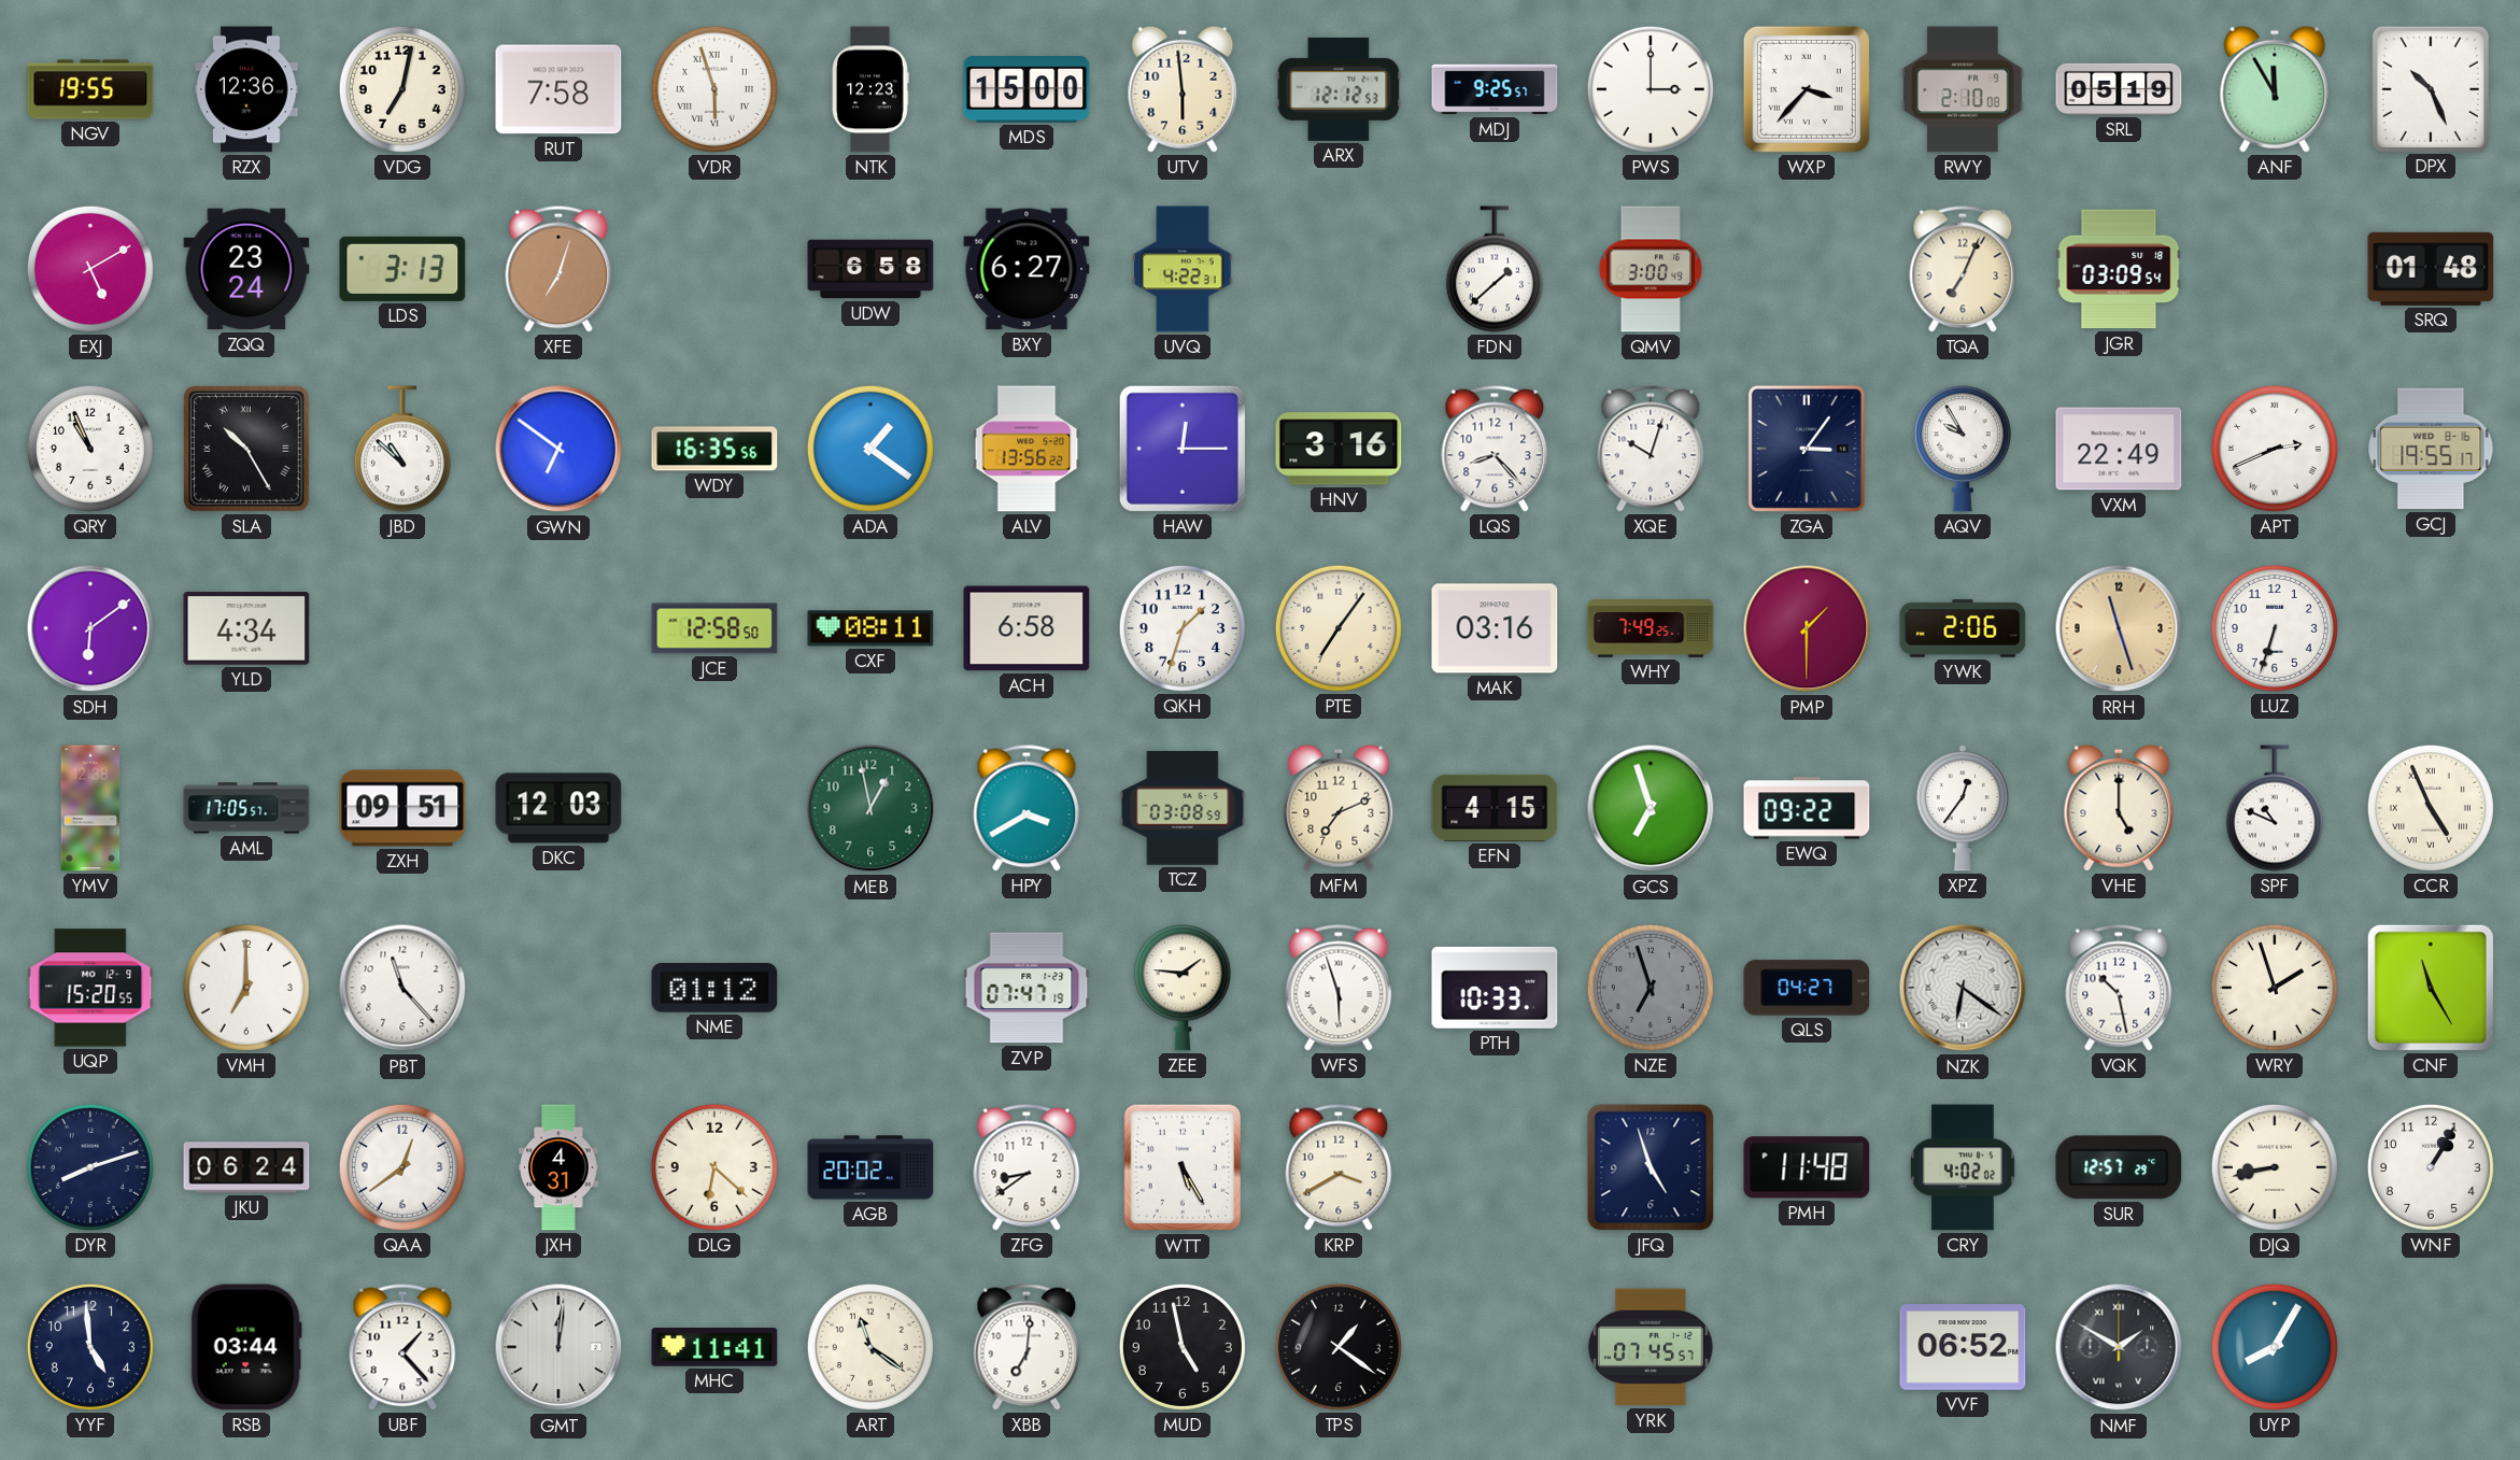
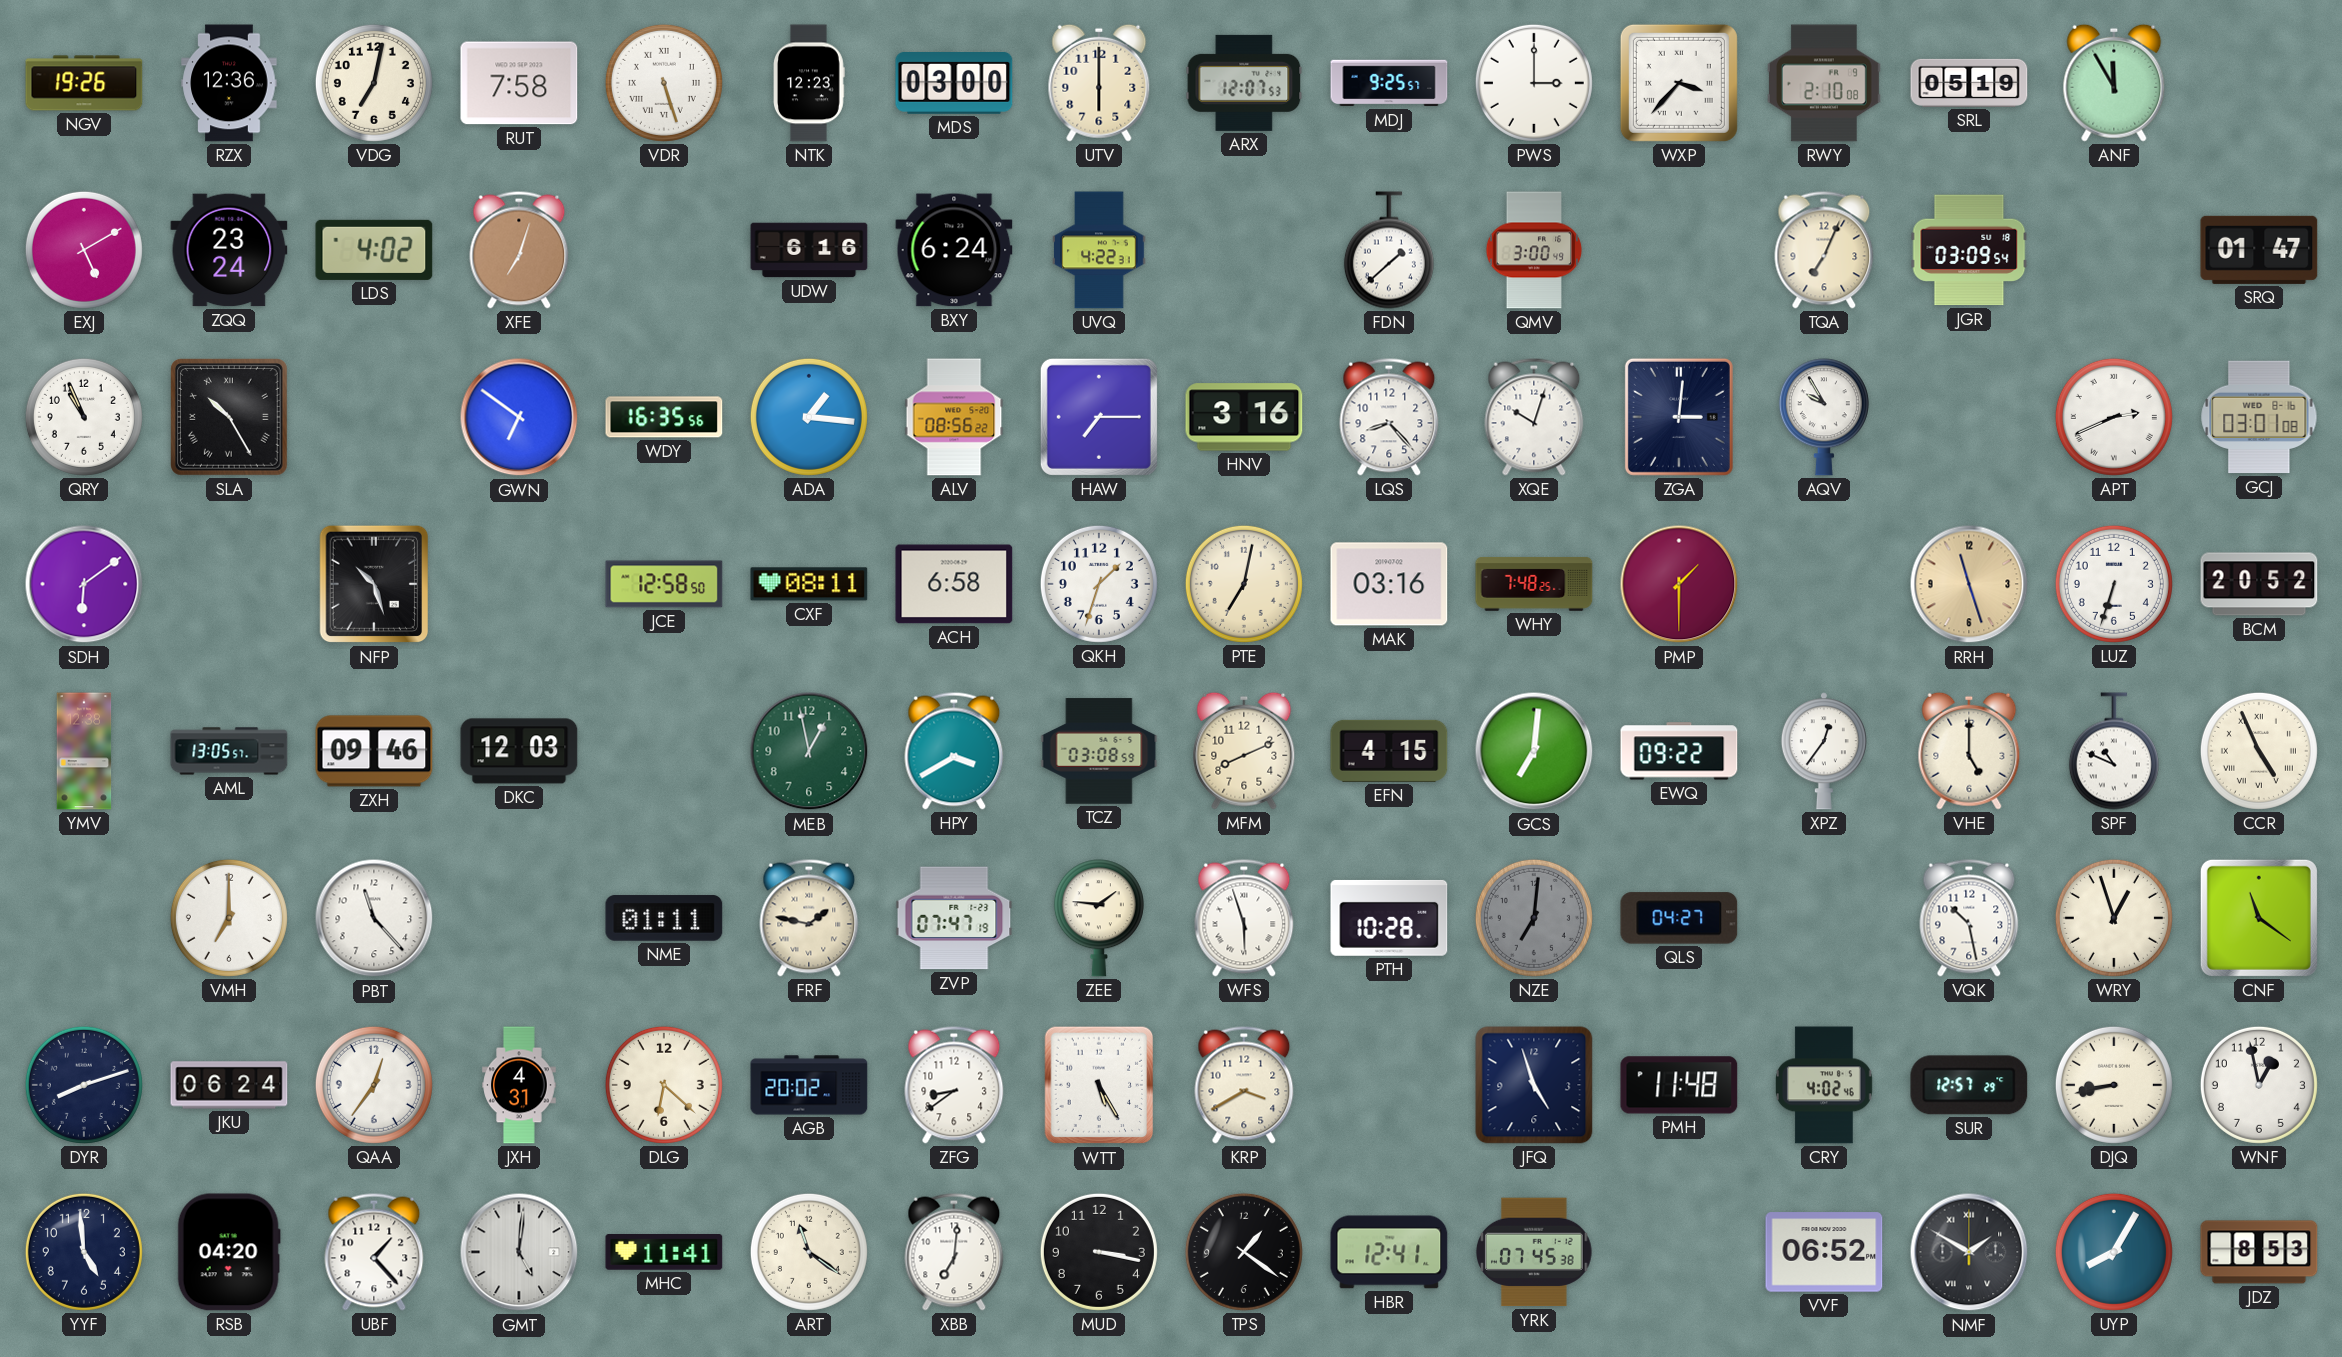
NGV: 19:55 -> 19:26 (84, 83)
VDR: 5:57 -> 5:27 (664, 83)
MDS: 15:00 -> 03:00 (954, 84)
UTV: 5:59 -> 6:00 (1099, 83)
ARX: 12:12 -> 12:07 (1244, 83)
DPX: 10:26 -> none (2430, 88)
LDS: 3:13 -> 4:02 (374, 250)
UDW: 6:58 -> 6:16 (809, 250)
BXY: 6:27 -> 6:24 (954, 250)
SRQ: 01:48 -> 01:47 (2259, 250)
JBD: 10:52 -> none (402, 449)
ADA: 1:21 -> 1:16 (809, 417)
ALV: 13:56 -> 08:56 (954, 417)
HAW: 12:15 -> 7:15 (1099, 417)
ZGA: 3:06 -> 3:01 (1679, 417)
VXM: 22:49 -> none (2119, 449)
GCJ: 19:55 -> 03:01 (2259, 417)
YLD: 4:34 -> none (246, 628)
NFP: none -> 10:27 (374, 584)
PTE: 7:06 -> 7:02 (1244, 584)
WHY: 7:49 -> 7:48 (1534, 584)
YWK: 2:06 -> none (1963, 628)
BCM: none -> 20:52 (2259, 584)
AML: 17:05 -> 13:05 (229, 751)
ZXH: 09:51 -> 09:46 (374, 751)
MFM: 7:11 -> 8:11 (1244, 751)
GCS: 6:57 -> 7:01 (1534, 751)
UQP: 15:20 -> none (90, 988)
NME: 01:12 -> 01:11 (664, 918)
FRF: none -> 1:47 (809, 918)
PTH: 10:33 -> 10:28 (1389, 918)
NZE: 6:57 -> 7:01 (1534, 918)
NZK: 6:21 -> none (1963, 988)
WRY: 1:57 -> 12:57 (2114, 918)
CNF: 11:25 -> 11:21 (2259, 918)
QAA: 12:39 -> 12:36 (374, 1085)
CRY: 4:02:02 -> 4:02:46 (1824, 1085)
WNF: 1:05 -> 12:58 (2259, 1085)
RSB: 03:44 -> 04:20 (229, 1252)
GMT: 12:01 -> 5:01 (519, 1252)
MUD: 4:58 -> 3:17 (1099, 1252)
HBR: none -> 12:41 (1389, 1252)
YRK: 07:45:57 -> 07:45:38 (1535, 1252)
JDZ: none -> 8:53 (2259, 1252)
